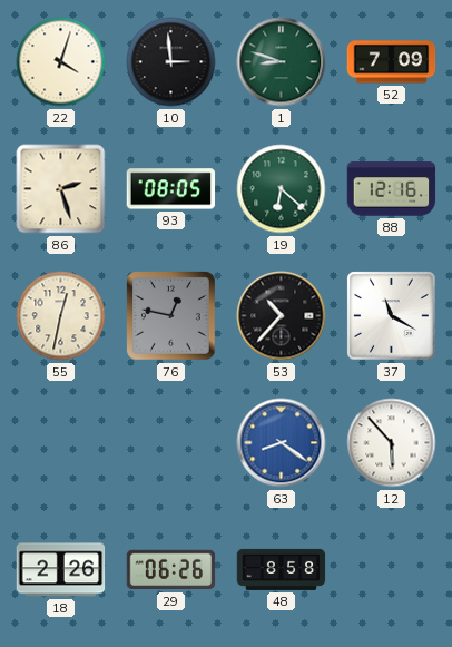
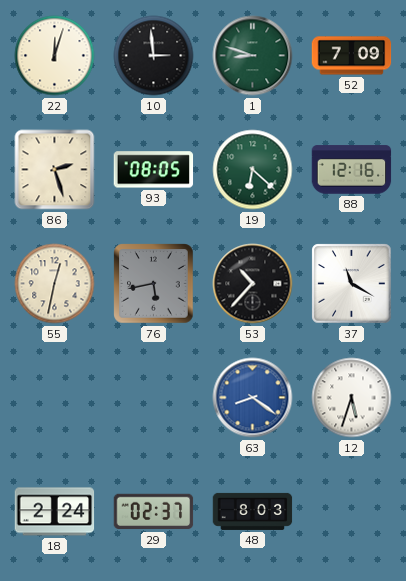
22: 4:03 -> 12:03 (55, 56)
76: 12:47 -> 5:43 (154, 284)
12: 5:53 -> 5:33 (352, 398)
18: 2:26 -> 2:24 (55, 512)
29: 06:26 -> 02:37 (154, 512)
48: 8:58 -> 8:03 (253, 511)
